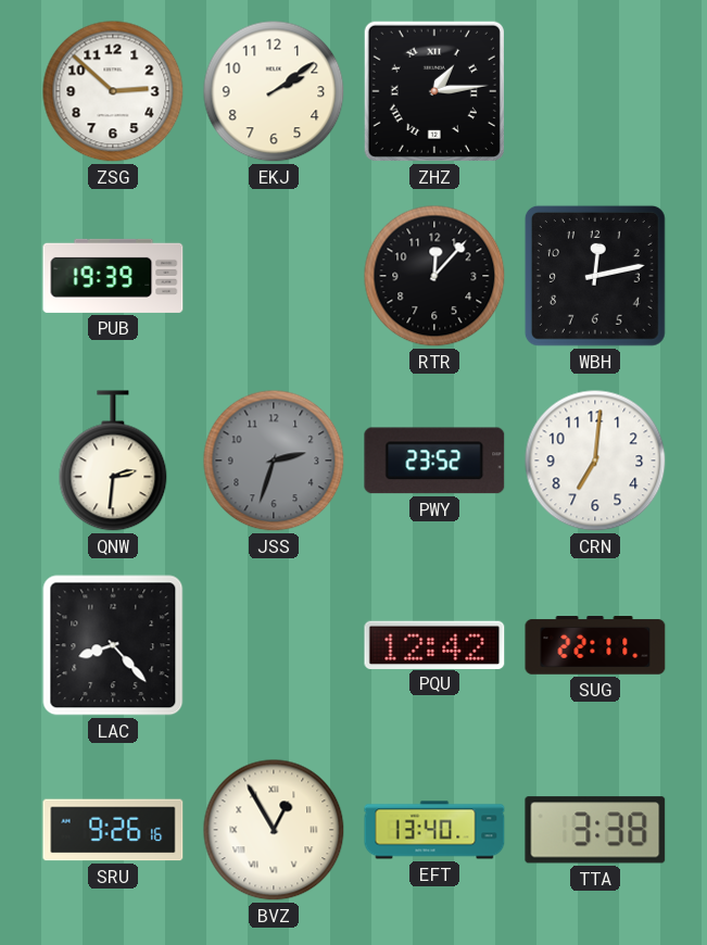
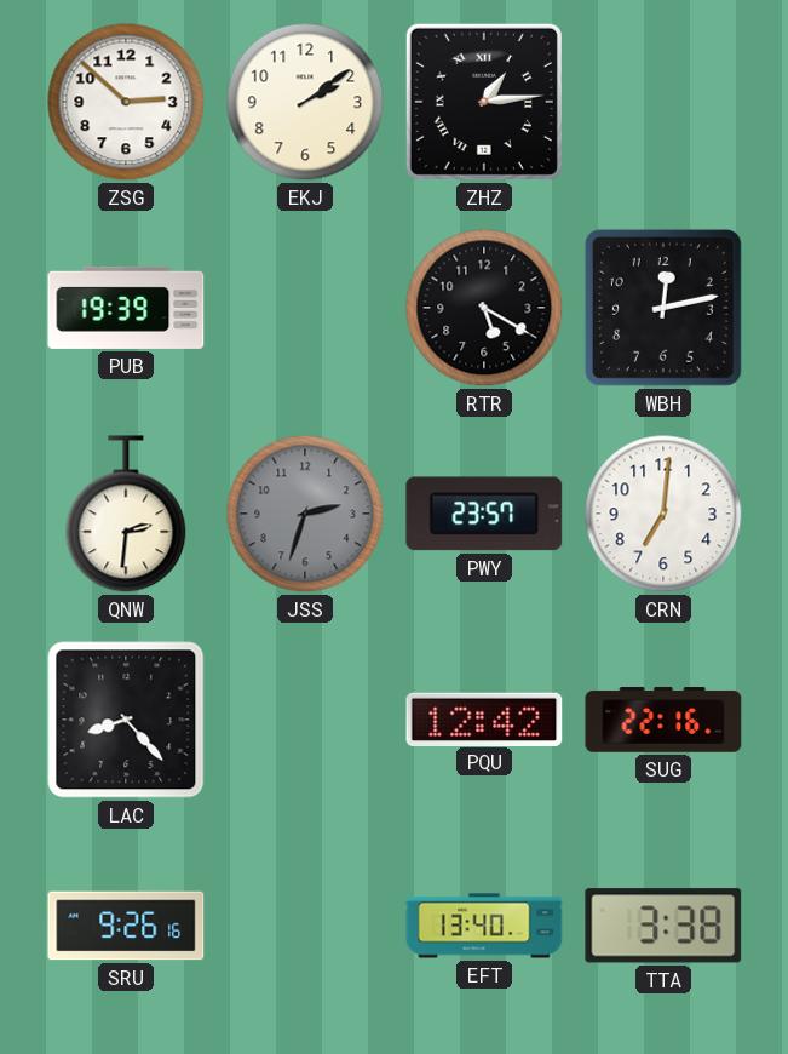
RTR: 12:07 -> 5:20 (484, 308)
PWY: 23:52 -> 23:57 (484, 514)
SUG: 22:11 -> 22:16 (663, 720)
BVZ: 12:55 -> none (274, 830)
